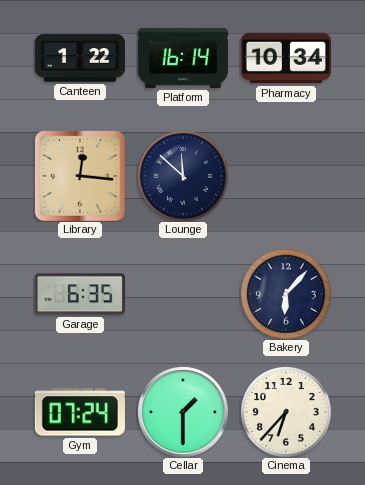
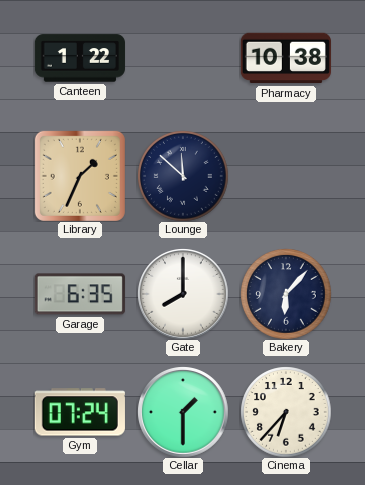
Platform: 16:14 -> none (183, 58)
Pharmacy: 10:34 -> 10:38 (286, 58)
Library: 12:16 -> 1:34 (80, 176)
Gate: none -> 8:00 (183, 294)
